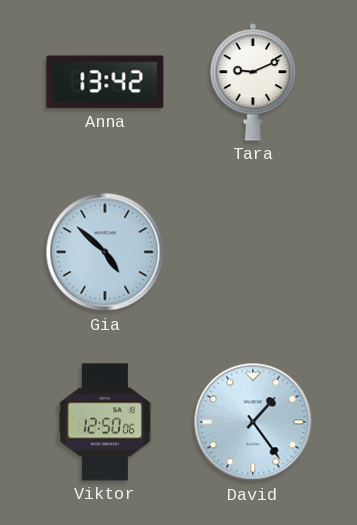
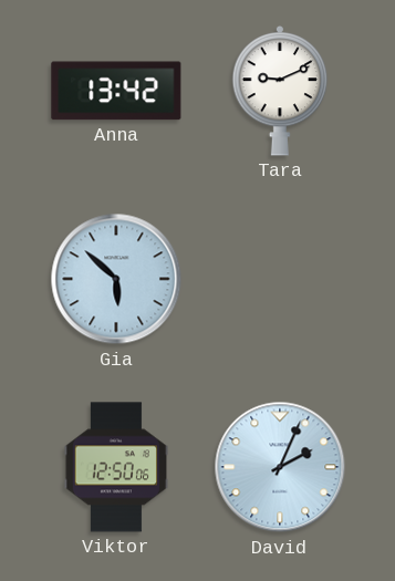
Gia: 4:52 -> 5:52 (116, 279)
David: 1:24 -> 2:04 (280, 467)
